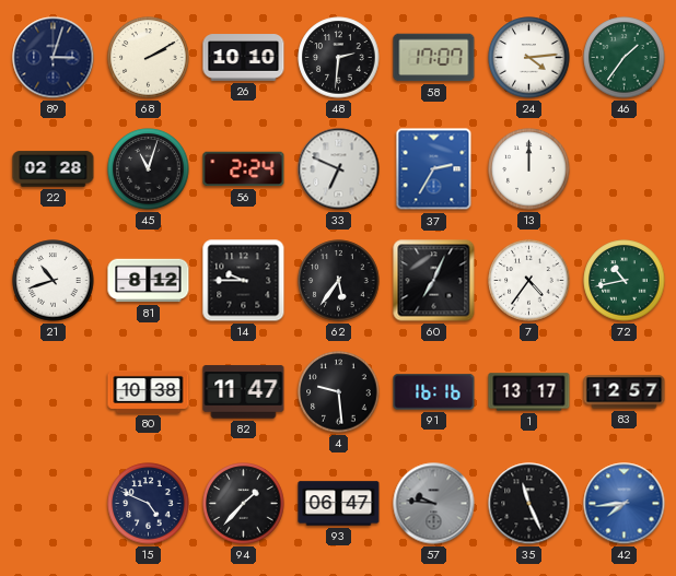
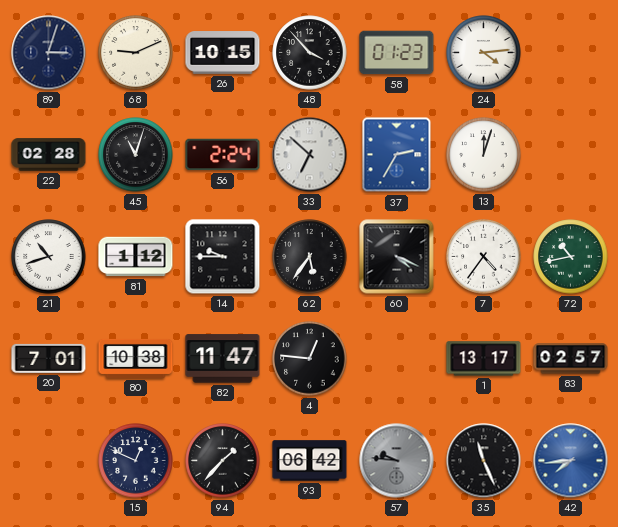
68: 2:10 -> 9:11 (136, 53)
26: 10:10 -> 10:15 (223, 53)
48: 2:31 -> 3:53 (310, 53)
58: 17:07 -> 01:23 (397, 53)
46: 1:36 -> none (625, 58)
33: 6:49 -> 6:52 (310, 155)
13: 12:00 -> 12:03 (484, 155)
81: 8:12 -> 1:12 (136, 257)
60: 7:04 -> 4:19 (397, 257)
20: none -> 7:01 (49, 358)
4: 9:29 -> 12:46 (310, 359)
91: 16:16 -> none (434, 392)
83: 12:57 -> 02:57 (571, 359)
15: 4:49 -> 12:49 (136, 461)
93: 06:47 -> 06:42 (310, 461)
